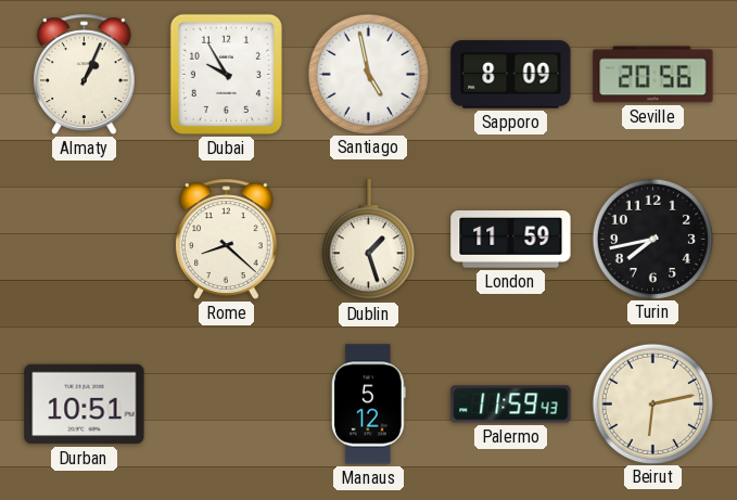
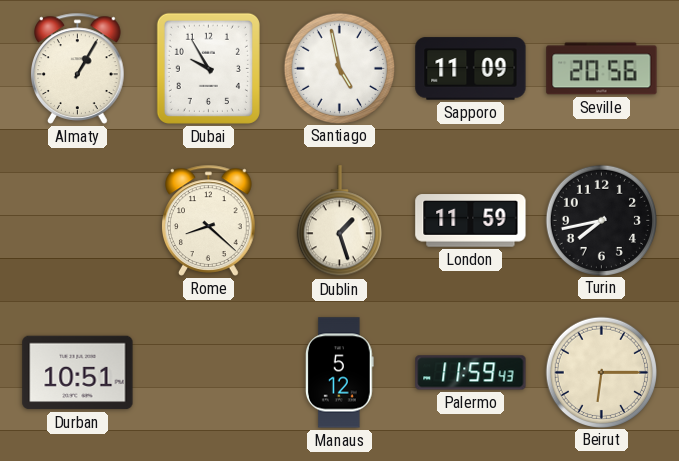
Almaty: 1:04 -> 1:05 (78, 68)
Sapporo: 8:09 -> 11:09 (471, 69)
Beirut: 6:13 -> 6:15 (601, 372)
